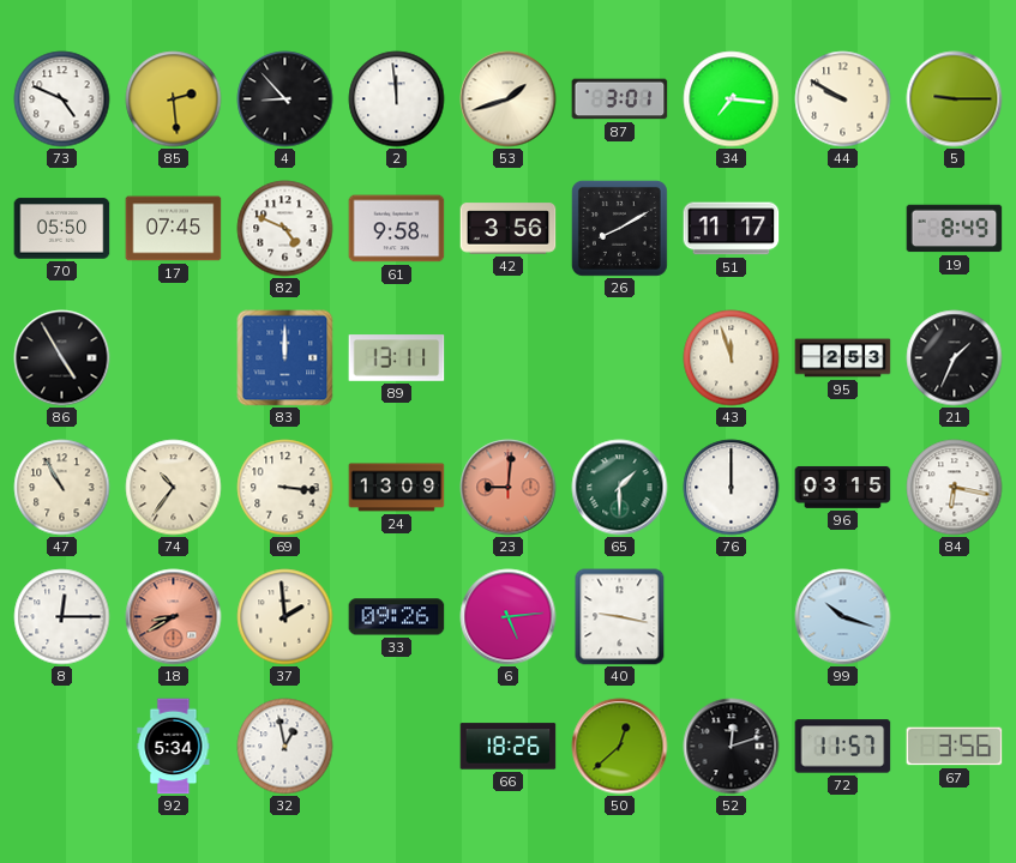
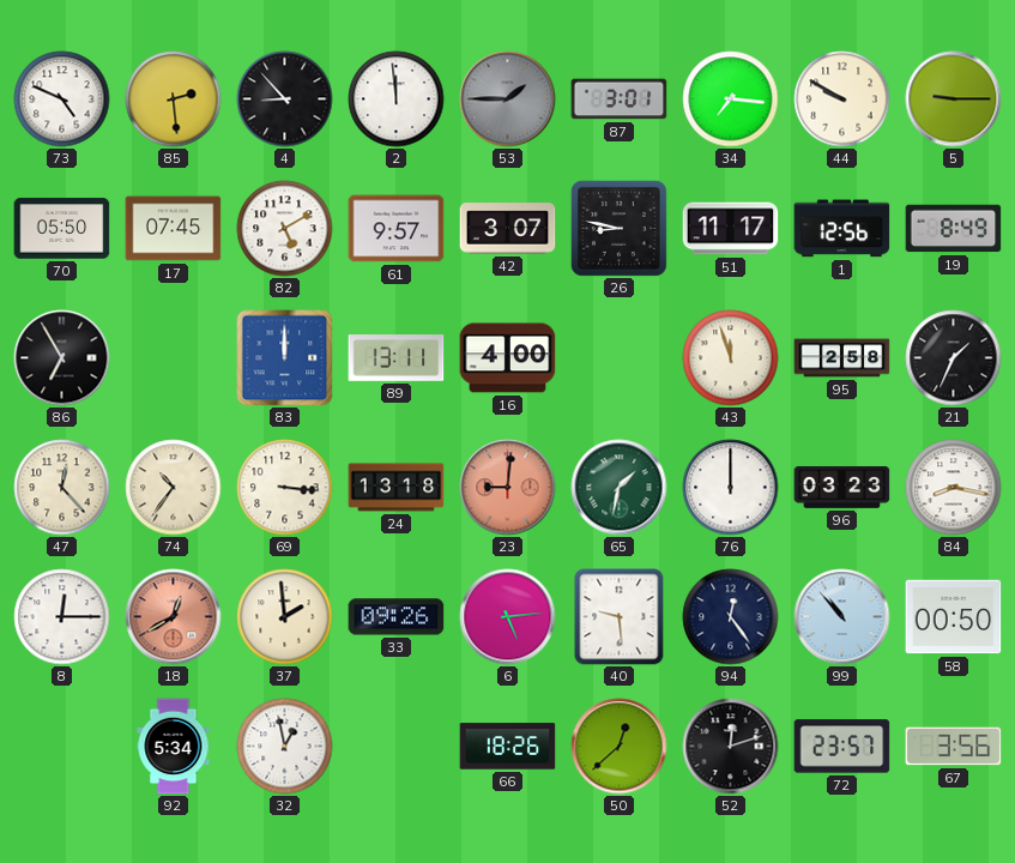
53: 1:42 -> 1:45 (508, 99)
53 dial: cream -> grey (508, 99)
82: 4:49 -> 5:10 (285, 229)
61: 9:58 -> 9:57 (397, 229)
42: 3:56 -> 3:07 (508, 229)
26: 8:10 -> 8:47 (618, 228)
1: none -> 12:56 (842, 229)
86: 4:55 -> 6:55 (62, 358)
16: none -> 4:00 (508, 358)
95: 2:53 -> 2:58 (842, 358)
47: 10:55 -> 12:23 (62, 488)
24: 13:09 -> 13:18 (397, 488)
65: 1:30 -> 1:32 (620, 488)
96: 03:15 -> 03:23 (842, 487)
84: 6:17 -> 8:17 (954, 488)
18: 8:40 -> 12:40 (174, 617)
40: 9:17 -> 9:29 (620, 617)
94: none -> 12:24 (731, 617)
99: 10:18 -> 10:53 (842, 617)
58: none -> 00:50 (954, 617)
72: 11:57 -> 23:57 (842, 747)
